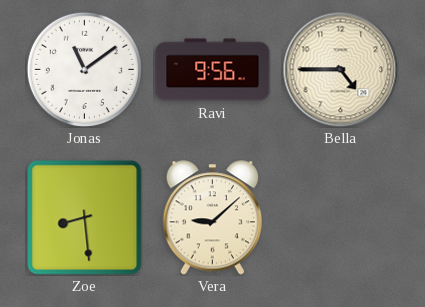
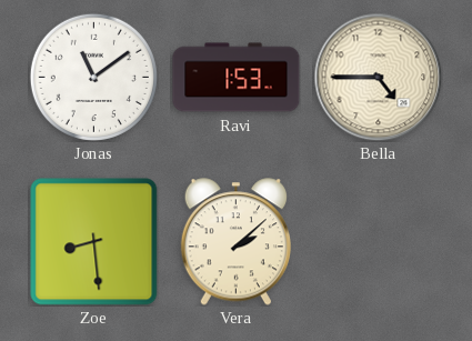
Ravi: 9:56 -> 1:53 (237, 78)
Vera: 9:08 -> 2:08 (235, 242)
